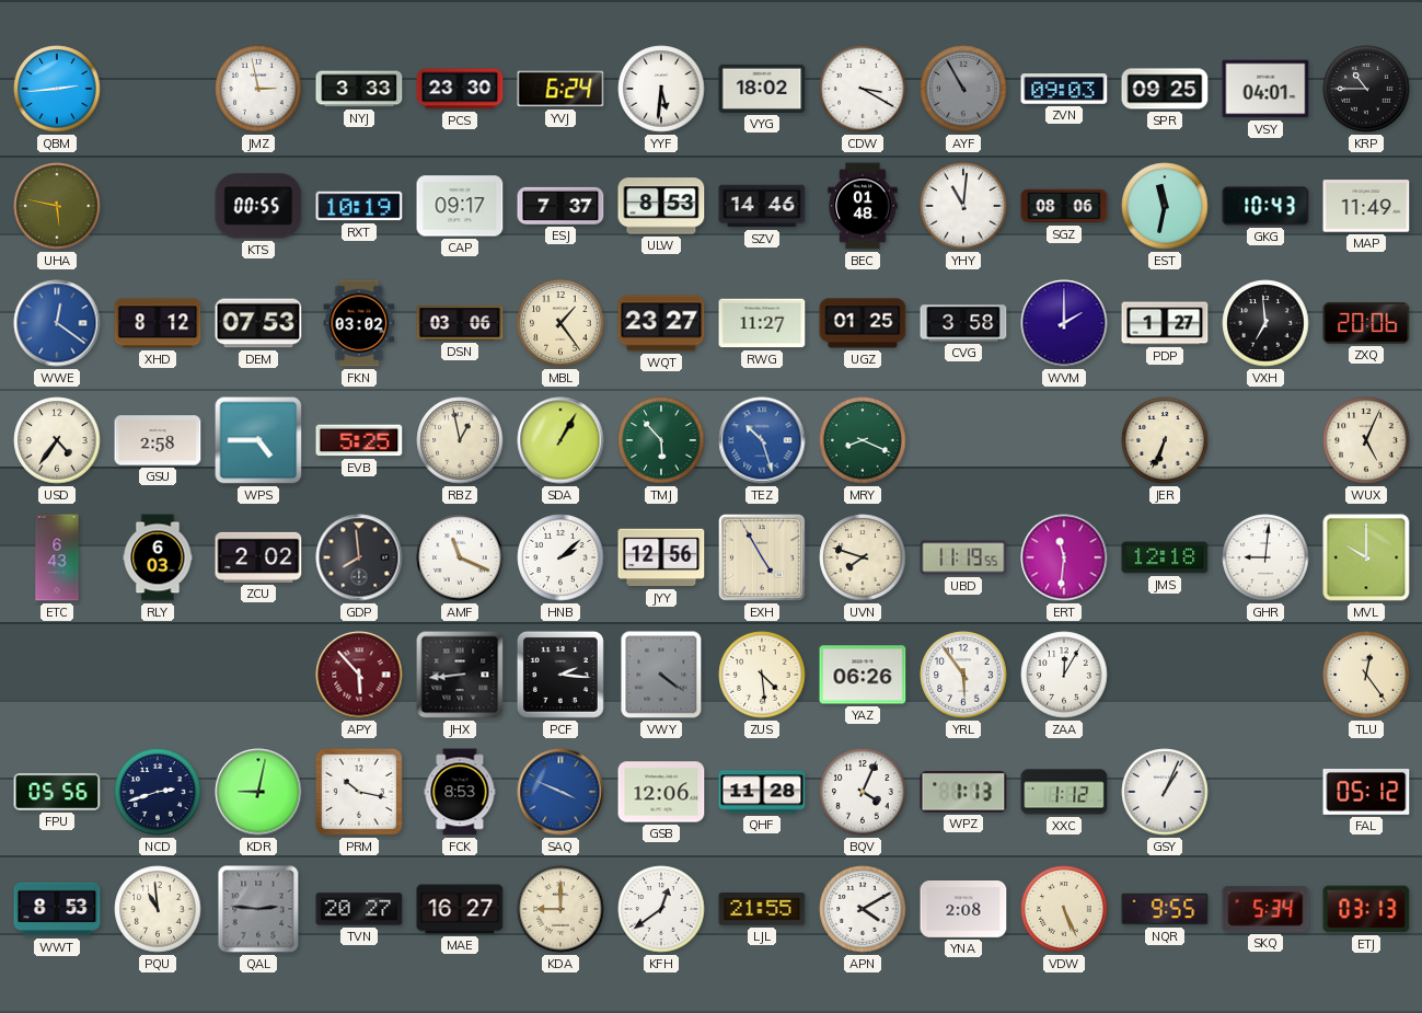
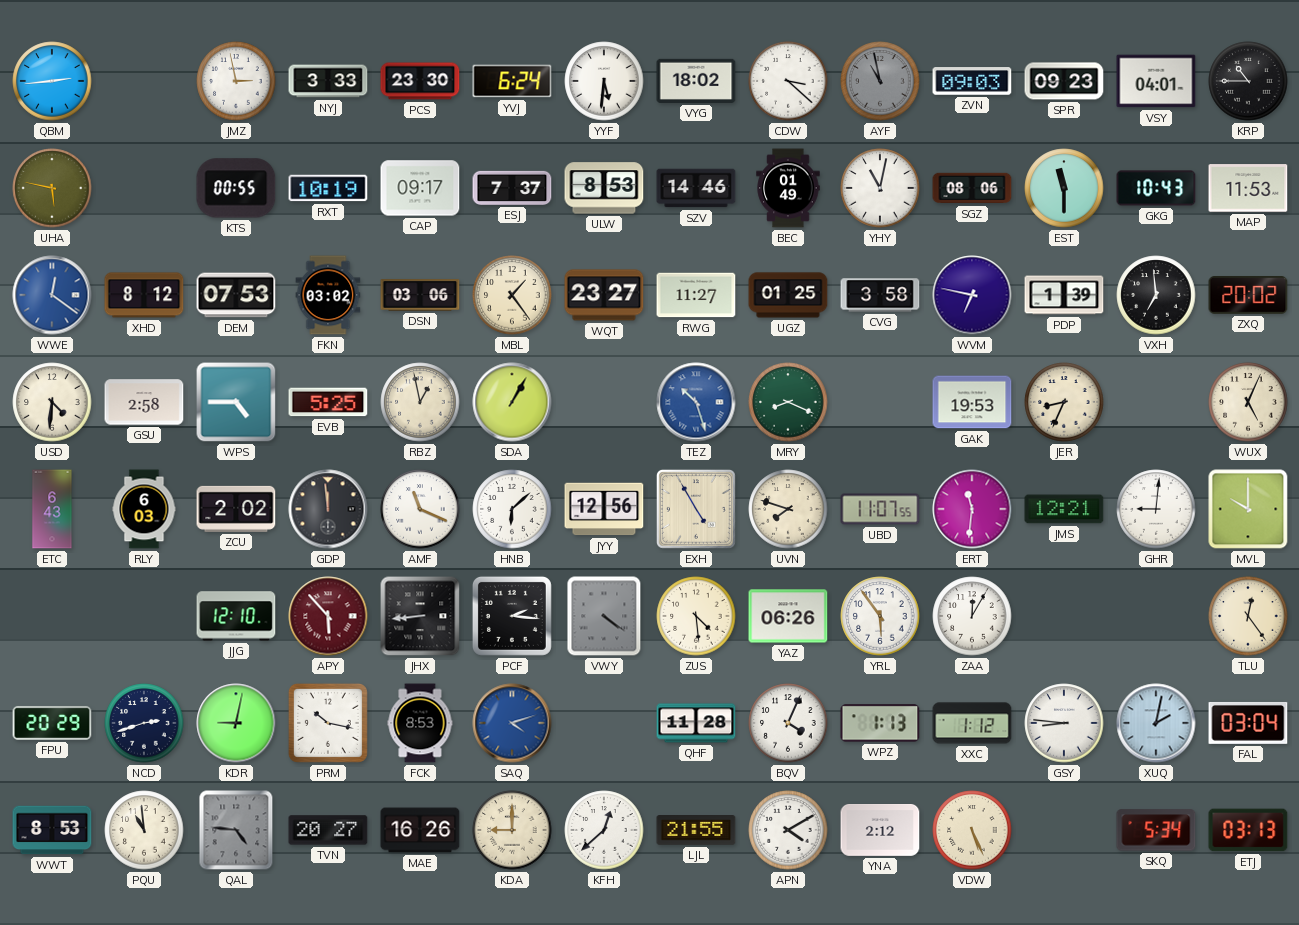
CDW: 3:20 -> 3:22 (788, 81)
AYF: 10:55 -> 10:58 (880, 81)
SPR: 09:25 -> 09:23 (1064, 81)
BEC: 01:48 -> 01:49 (788, 188)
YHY: 11:01 -> 11:02 (880, 188)
EST: 11:32 -> 11:30 (1064, 188)
MAP: 11:49 -> 11:53 (1248, 188)
WVM: 2:00 -> 6:47 (972, 295)
PDP: 1:27 -> 1:39 (1064, 295)
ZXQ: 20:06 -> 20:02 (1248, 295)
USD: 4:36 -> 4:31 (52, 402)
TMJ: 5:53 -> none (661, 440)
GAK: none -> 19:53 (972, 402)
JER: 6:34 -> 8:34 (1064, 402)
GDP: 7:59 -> 11:59 (328, 509)
HNB: 2:08 -> 6:08 (512, 509)
UBD: 11:19 -> 11:07 (880, 509)
JMS: 12:18 -> 12:21 (1064, 509)
JJG: none -> 12:10 (236, 616)
FPU: 05:56 -> 20:29 (52, 723)
SAQ: 3:49 -> 4:12 (512, 723)
GSB: 12:06 -> none (661, 792)
GSY: 1:04 -> 8:46 (1064, 723)
XUQ: none -> 2:02 (1156, 723)
FAL: 05:12 -> 03:04 (1248, 723)
QAL: 2:46 -> 4:46 (236, 830)
MAE: 16:27 -> 16:26 (420, 830)
KFH: 12:39 -> 12:38 (604, 830)
YNA: 2:08 -> 2:12 (880, 831)
NQR: 9:55 -> none (1165, 909)
